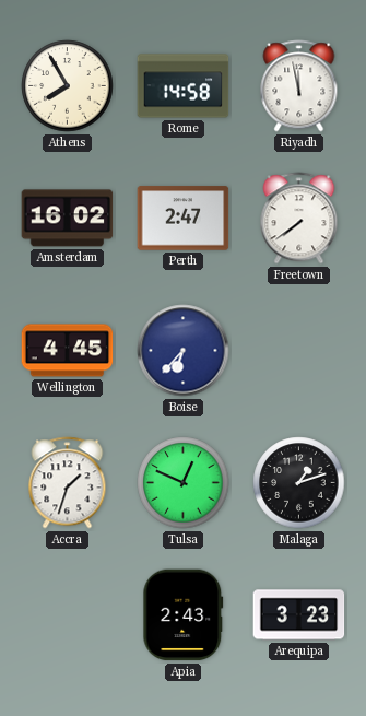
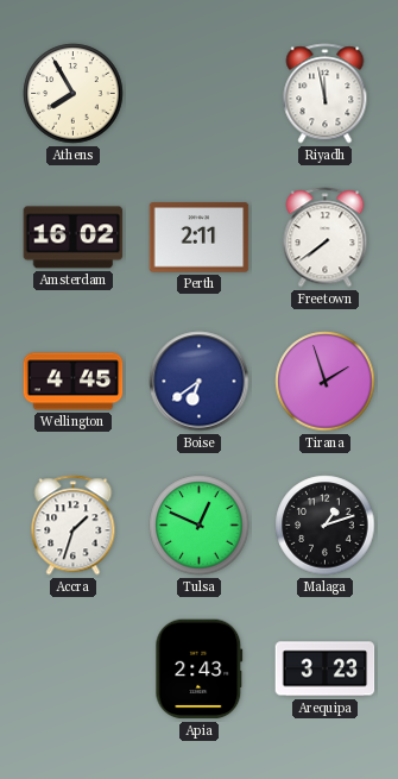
Rome: 14:58 -> none (184, 86)
Perth: 2:47 -> 2:11 (200, 238)
Boise: 6:37 -> 6:39 (200, 382)
Tirana: none -> 1:57 (326, 382)
